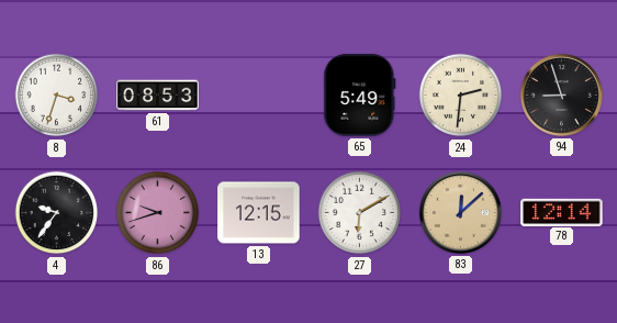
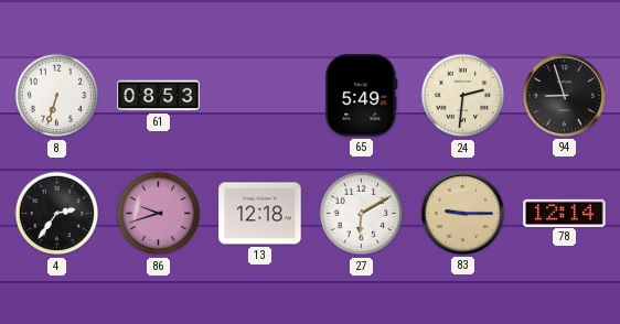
8: 3:33 -> 6:33 (57, 96)
4: 9:36 -> 2:36 (57, 214)
13: 12:15 -> 12:18 (260, 214)
83: 12:08 -> 9:15 (462, 213)
